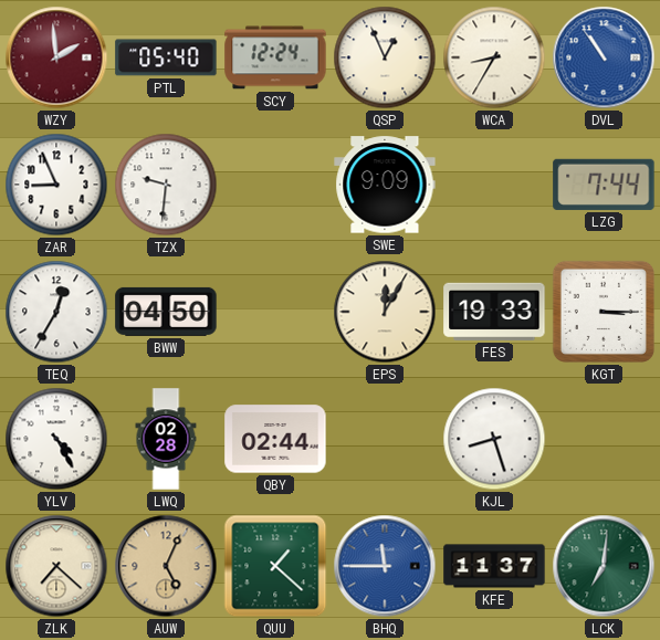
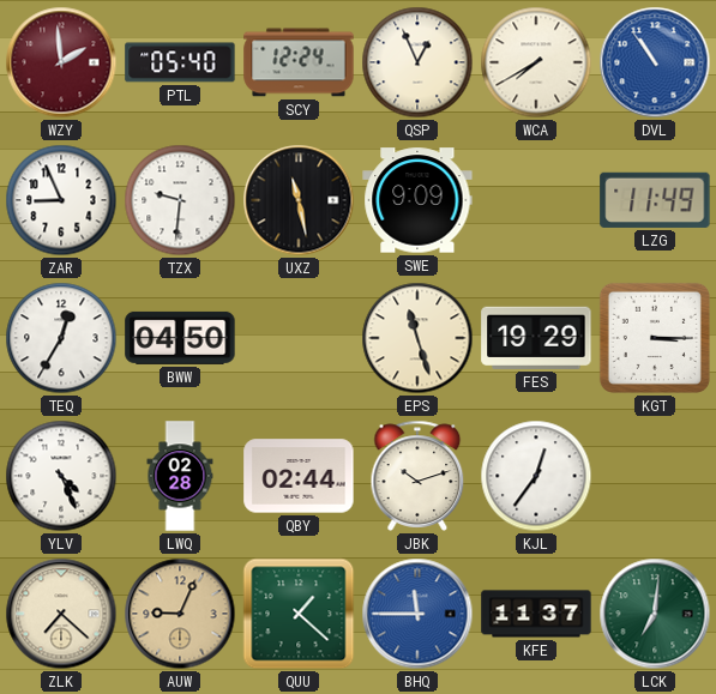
WCA: 8:35 -> 7:40 (536, 62)
UXZ: none -> 11:28 (299, 200)
LZG: 7:44 -> 11:49 (655, 200)
EPS: 12:05 -> 11:27 (417, 338)
FES: 19:33 -> 19:29 (536, 338)
YLV: 4:25 -> 4:26 (61, 476)
JBK: none -> 10:12 (417, 476)
KJL: 8:27 -> 12:36 (536, 476)
AUW: 5:04 -> 9:04 (180, 614)
